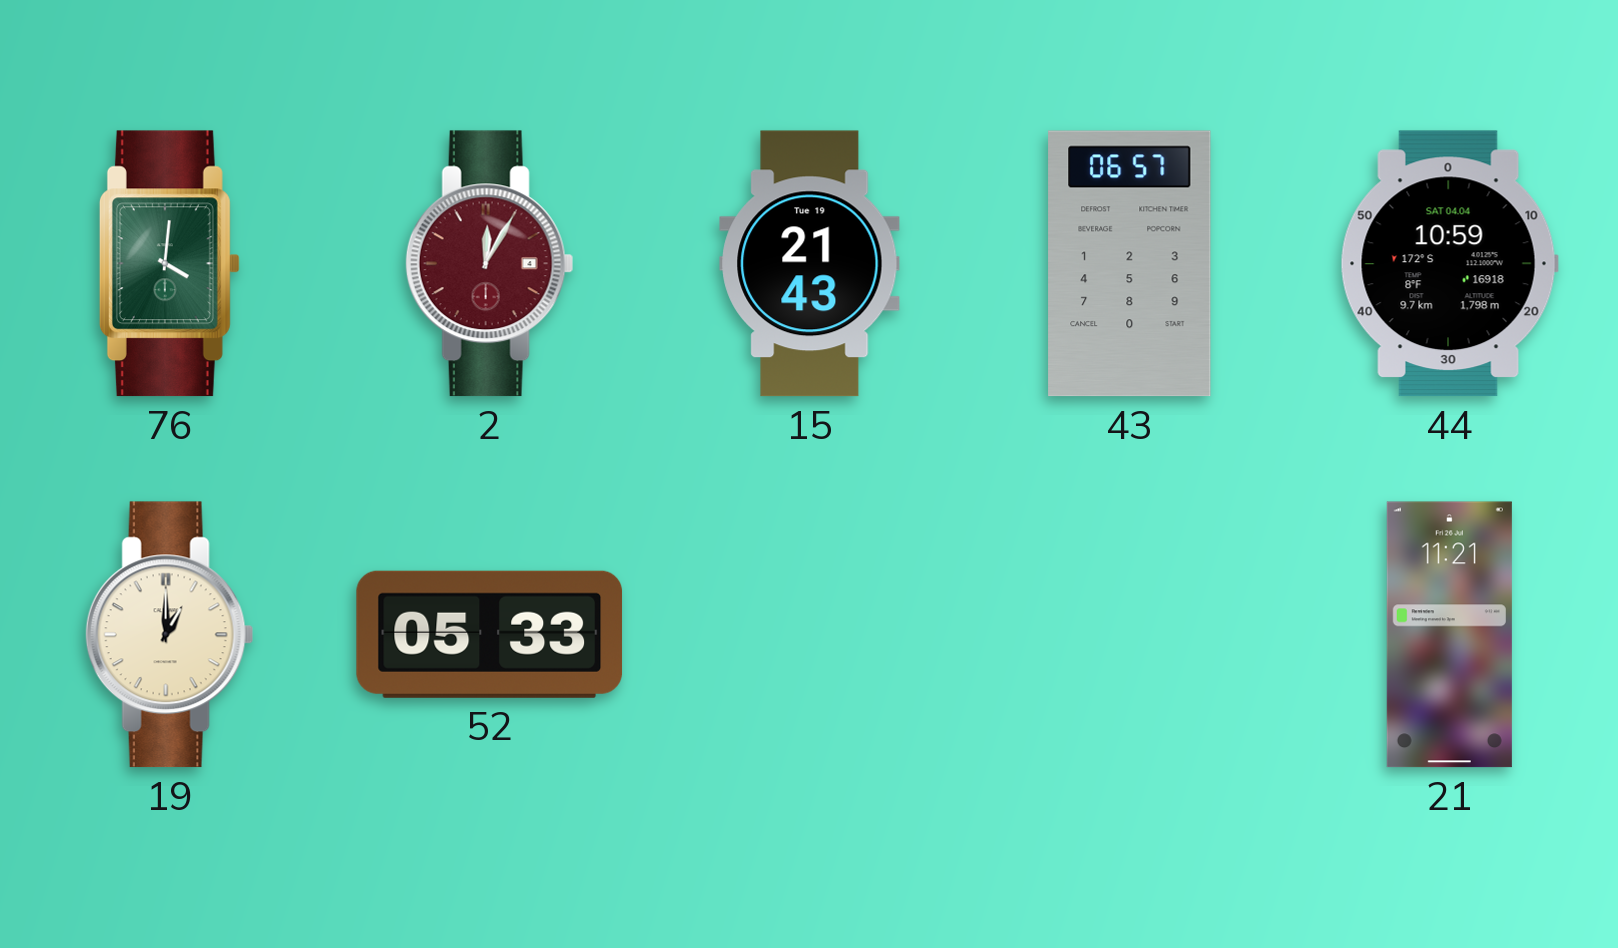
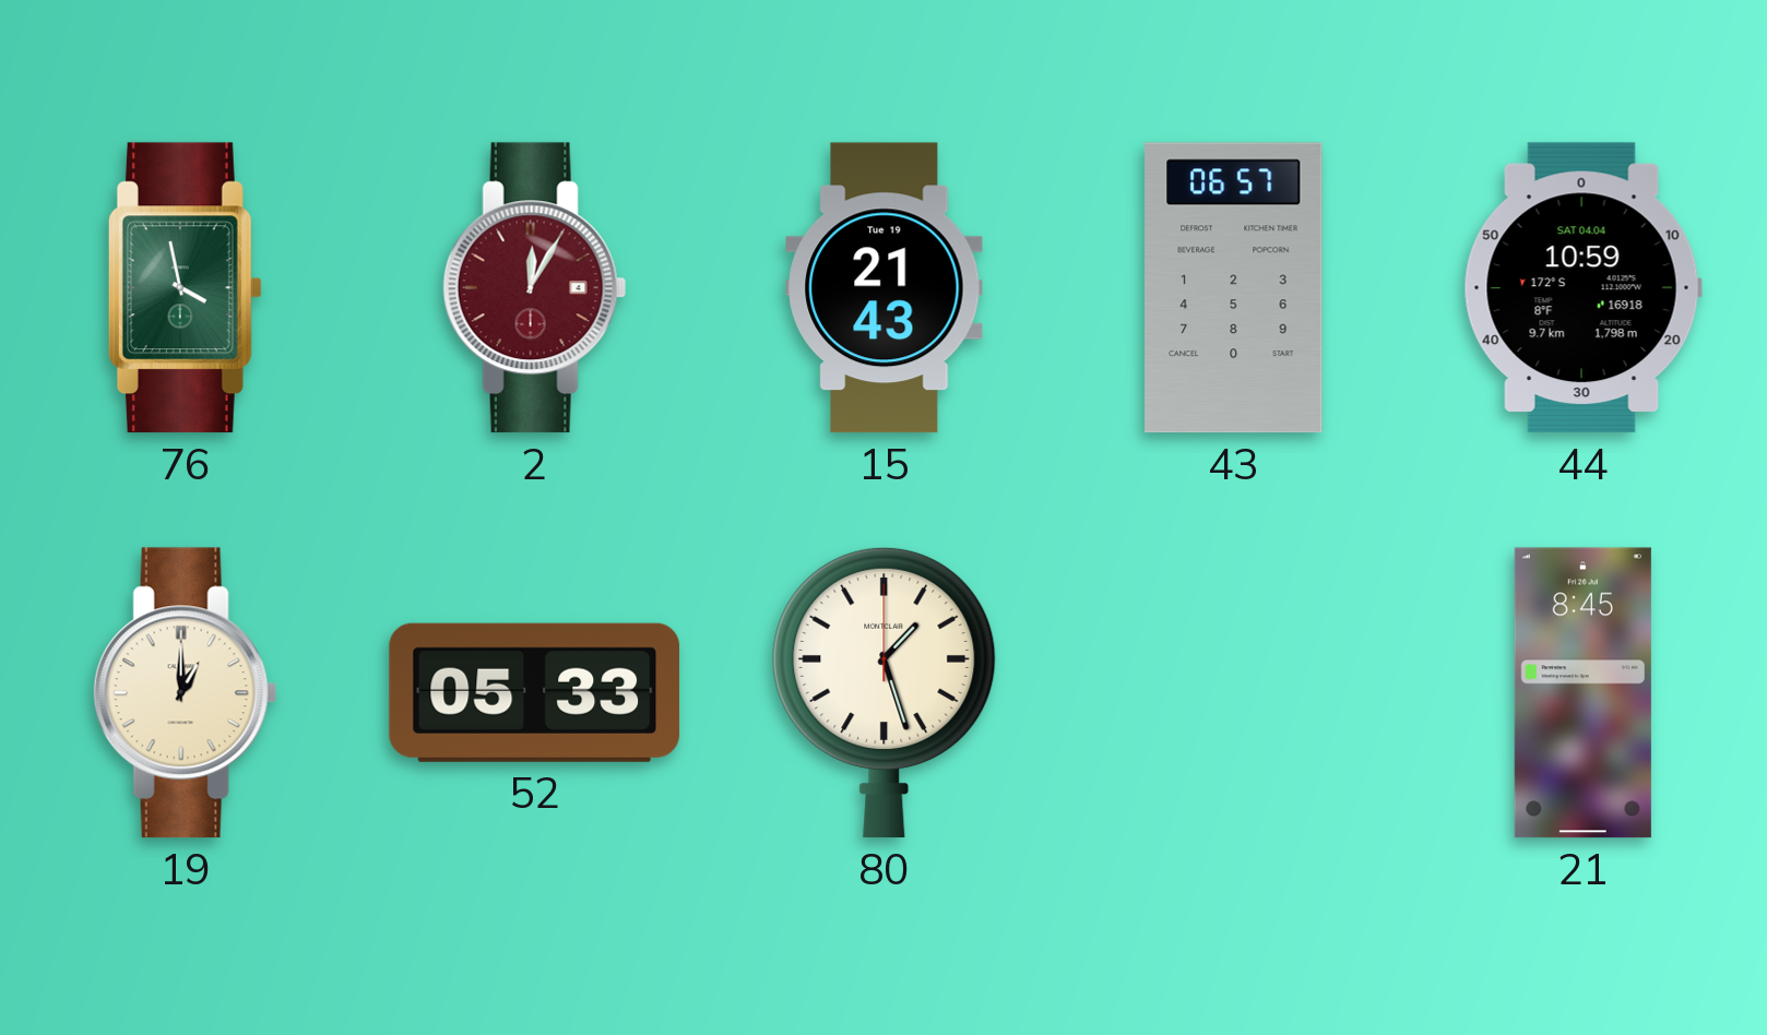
76: 4:01 -> 3:58 (185, 288)
80: none -> 1:27 (885, 692)
21: 11:21 -> 8:45 (1582, 693)
